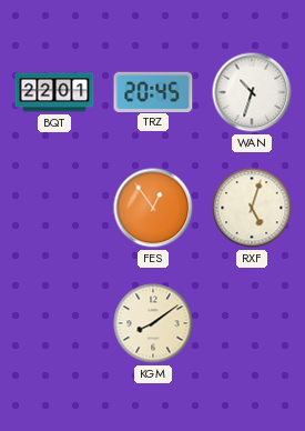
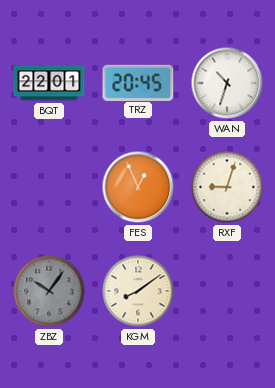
FES: 12:54 -> 12:56 (138, 187)
RXF: 5:03 -> 9:03 (227, 187)
ZBZ: none -> 10:06 (49, 291)
